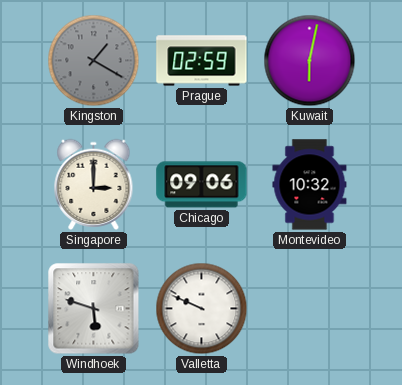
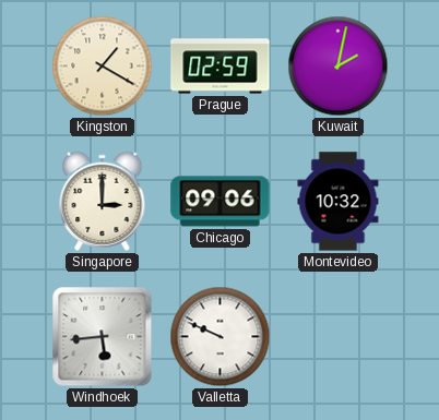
Kingston dial: grey -> cream (103, 67)
Kuwait: 6:02 -> 2:02 (339, 67)
Windhoek: 5:48 -> 5:44 (103, 337)
